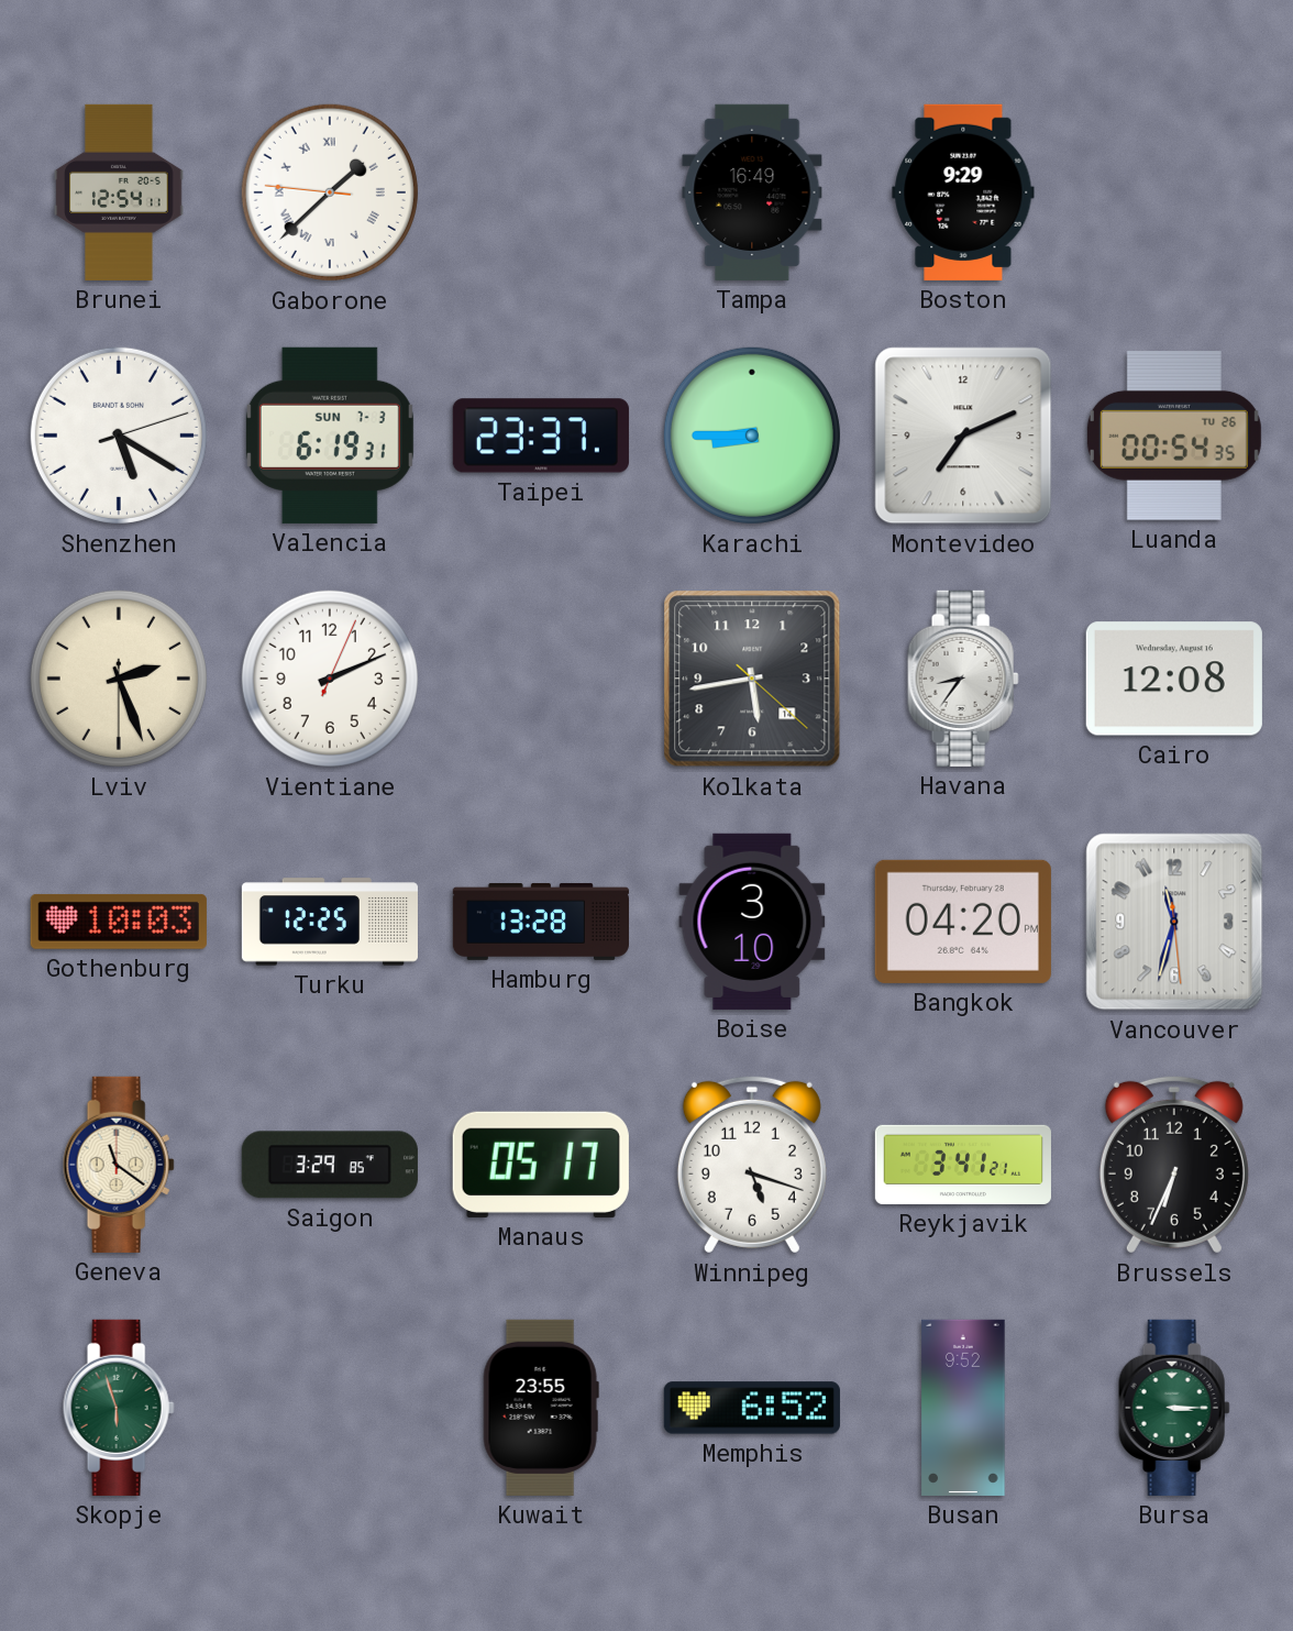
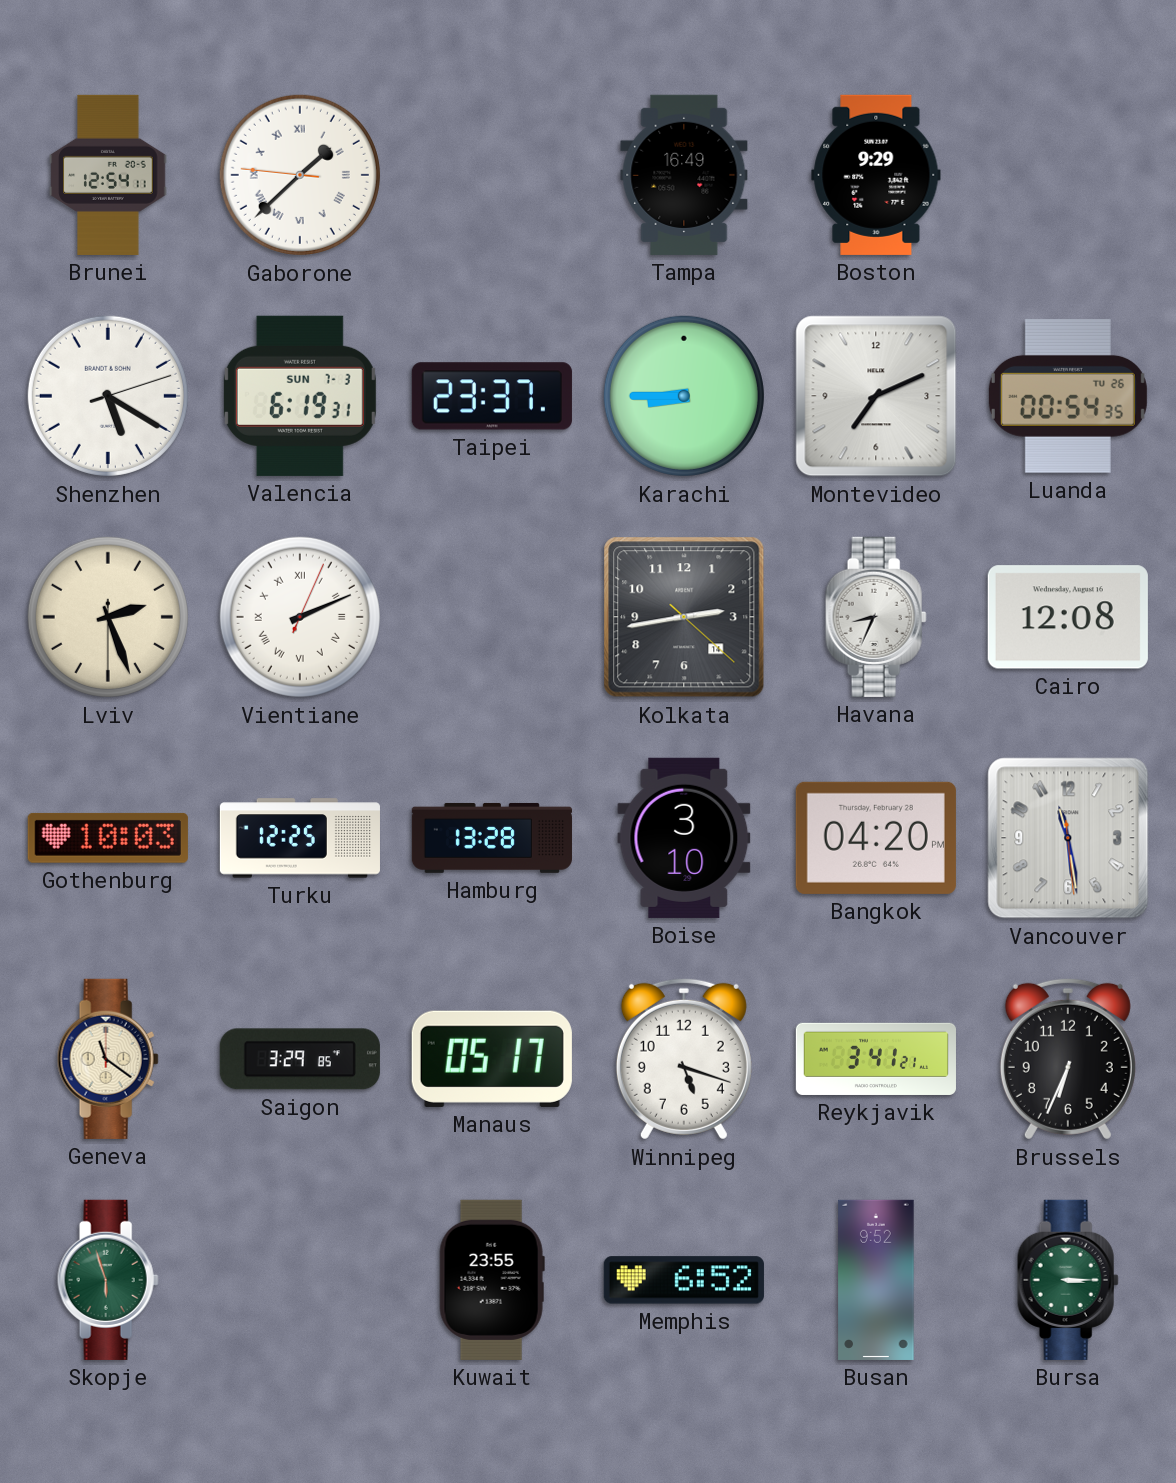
Vientiane numerals: Arabic -> Roman (300, 617)
Kolkata: 5:43 -> 2:43 (684, 617)
Havana: 8:36 -> 8:34 (876, 617)
Vancouver: 11:32 -> 11:28 (1068, 838)
